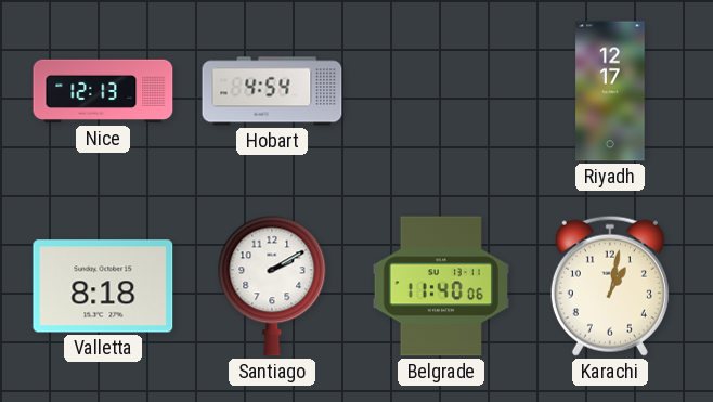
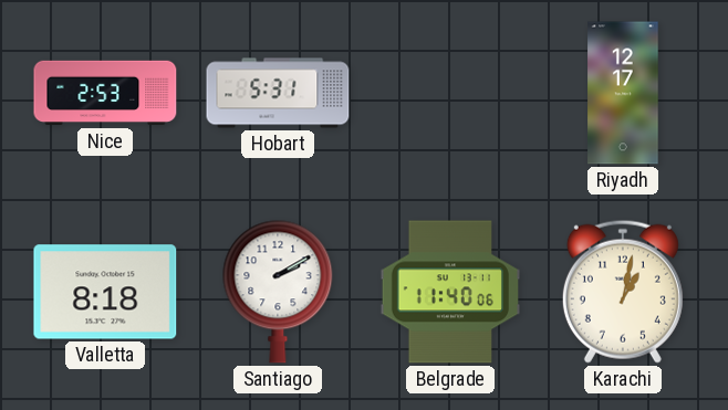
Nice: 12:13 -> 2:53 (105, 93)
Hobart: 4:54 -> 5:31 (278, 93)
